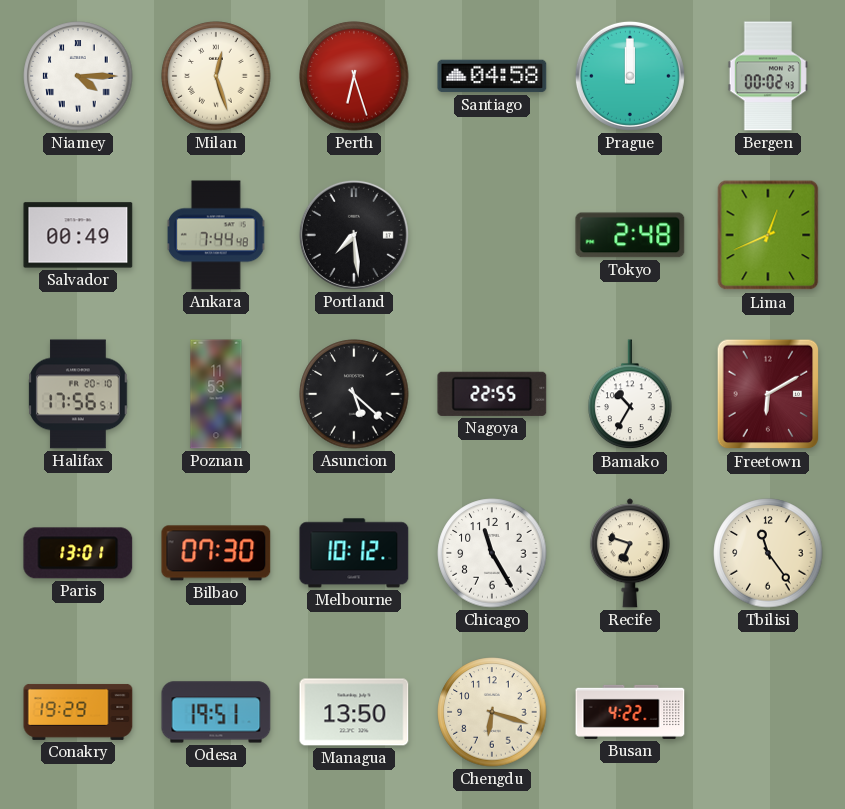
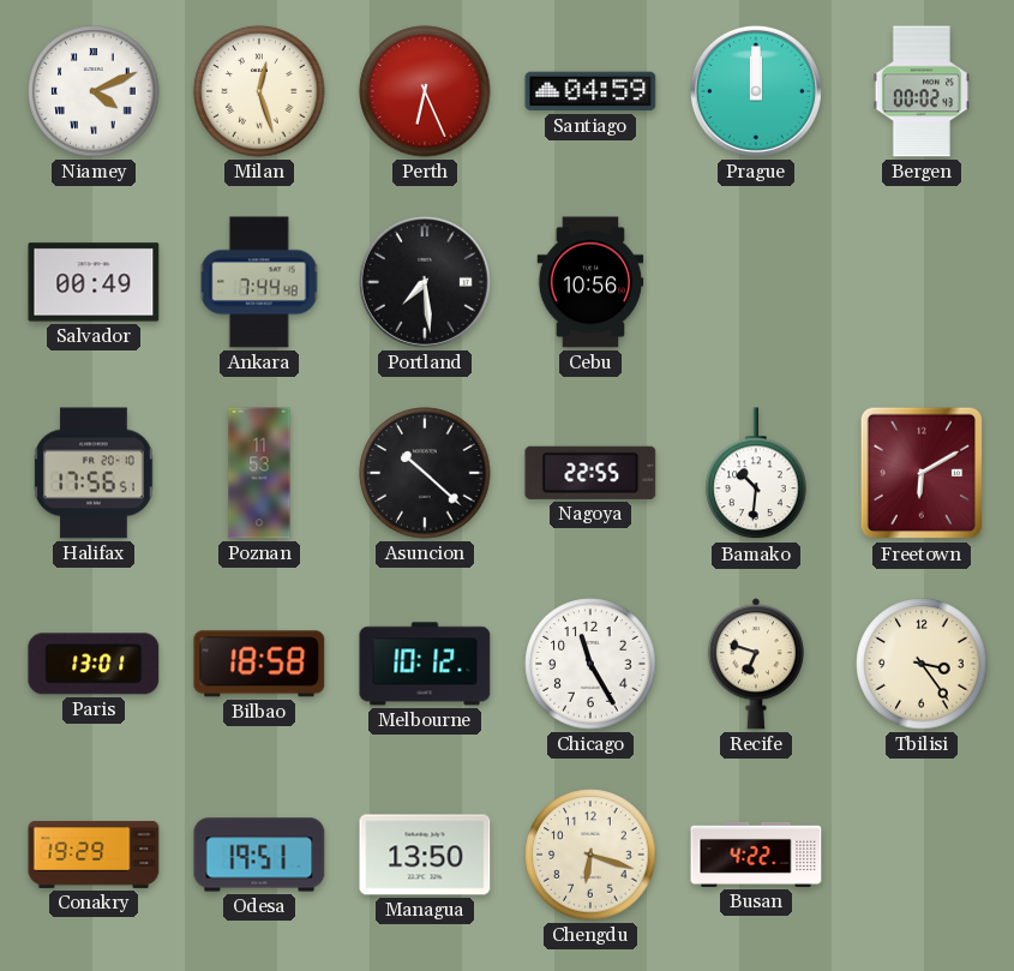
Niamey: 4:15 -> 4:11 (94, 91)
Perth: 6:27 -> 6:26 (425, 91)
Santiago: 04:58 -> 04:59 (590, 91)
Cebu: none -> 10:56 (590, 282)
Tokyo: 2:48 -> none (630, 235)
Lima: 12:41 -> none (768, 235)
Asuncion: 5:22 -> 10:22 (425, 473)
Bamako: 10:35 -> 10:31 (756, 474)
Bilbao: 07:30 -> 18:58 (259, 664)
Tbilisi: 11:24 -> 3:24 (922, 664)
